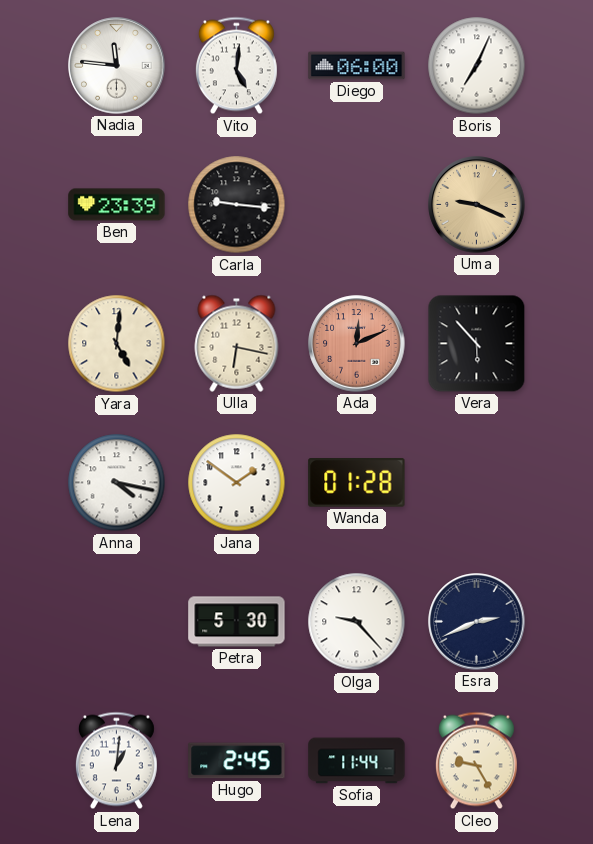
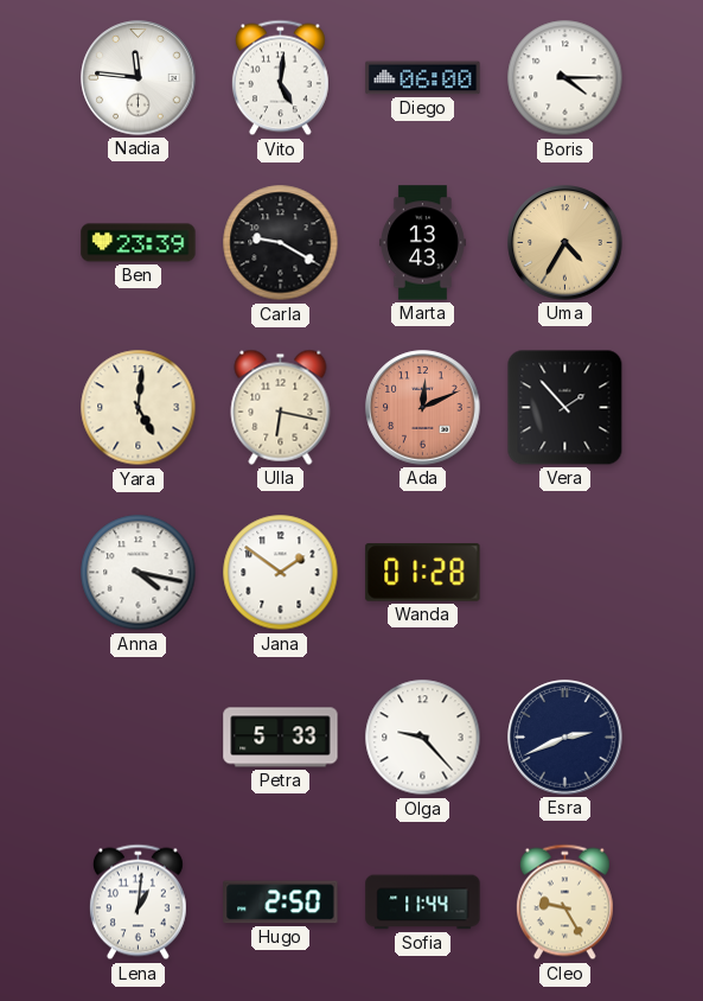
Boris: 7:04 -> 4:15 (565, 78)
Carla: 9:16 -> 9:20 (281, 243)
Marta: none -> 13:43 (422, 243)
Uma: 9:19 -> 4:35 (565, 243)
Vera: 5:53 -> 1:53 (565, 408)
Petra: 5:30 -> 5:33 (281, 738)
Hugo: 2:45 -> 2:50 (281, 903)
